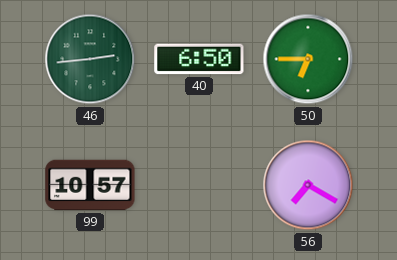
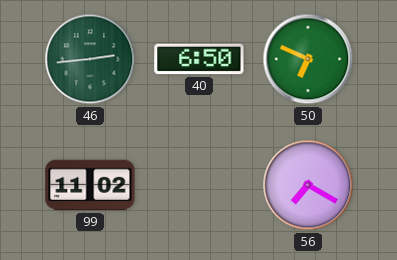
50: 6:45 -> 6:49 (308, 59)
99: 10:57 -> 11:02 (90, 185)
